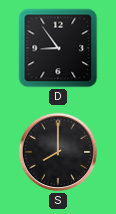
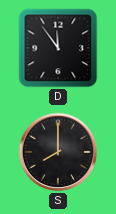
D: 8:54 -> 11:54 (58, 48)
